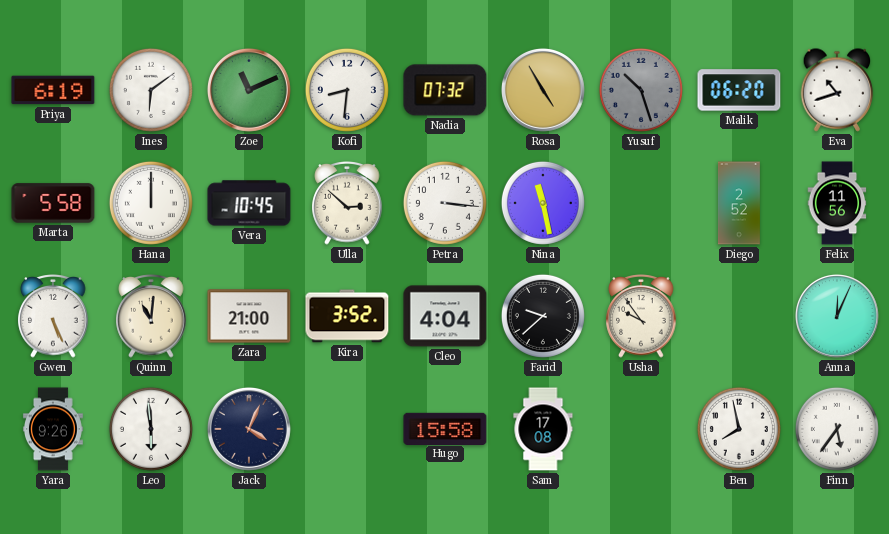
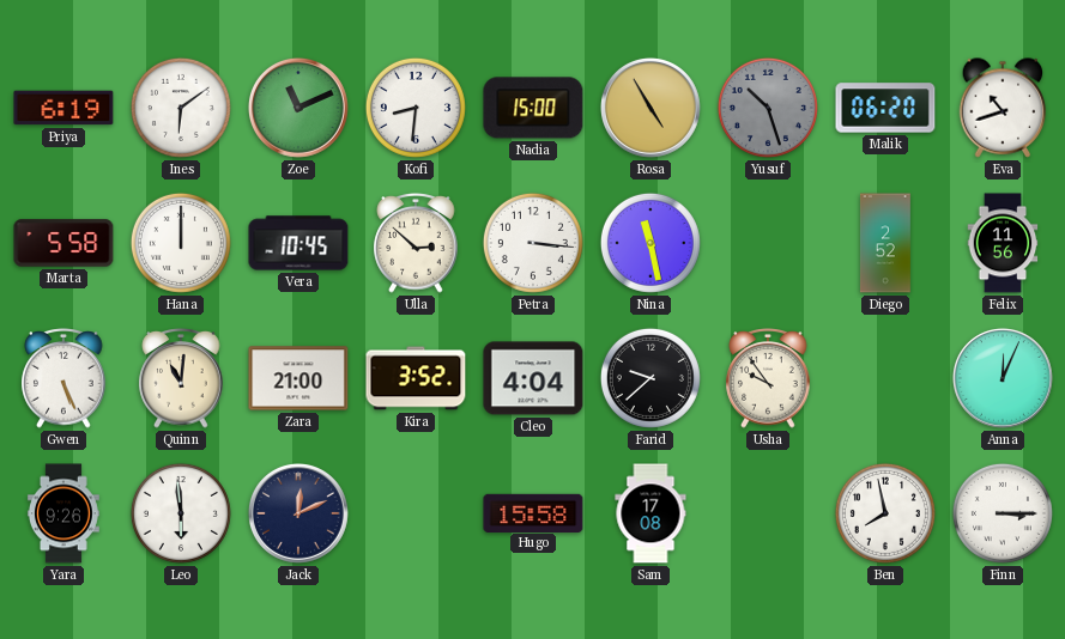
Nadia: 07:32 -> 15:00 (533, 108)
Jack: 4:04 -> 12:11 (298, 513)
Finn: 5:36 -> 3:15 (1003, 513)
